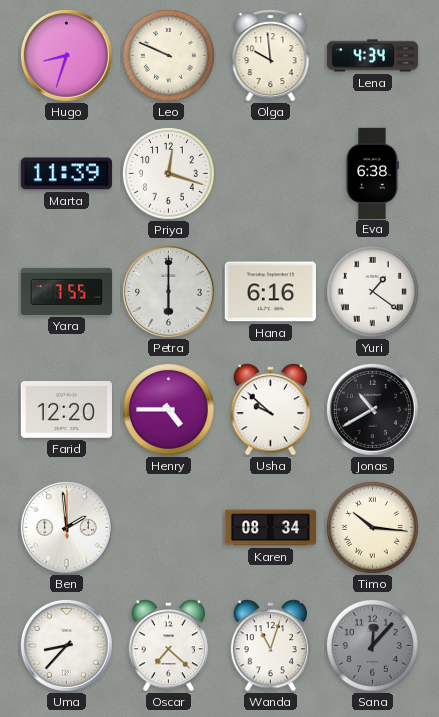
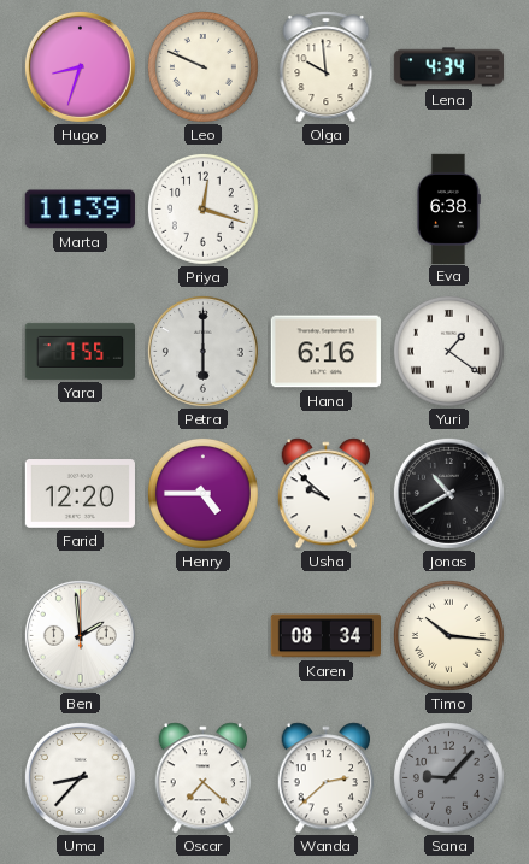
Wanda: 11:03 -> 2:38 (327, 778)
Sana: 12:07 -> 9:07 (448, 777)
